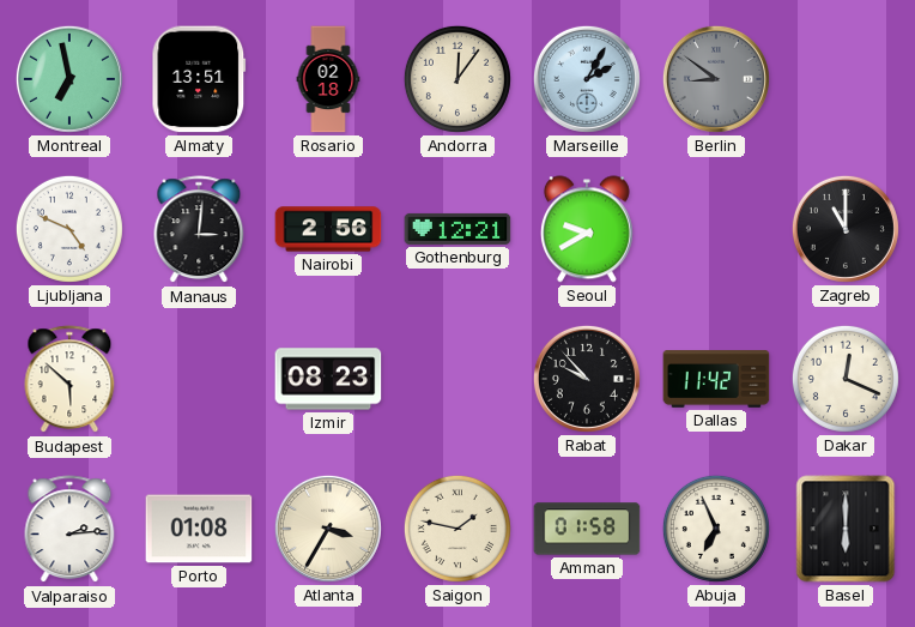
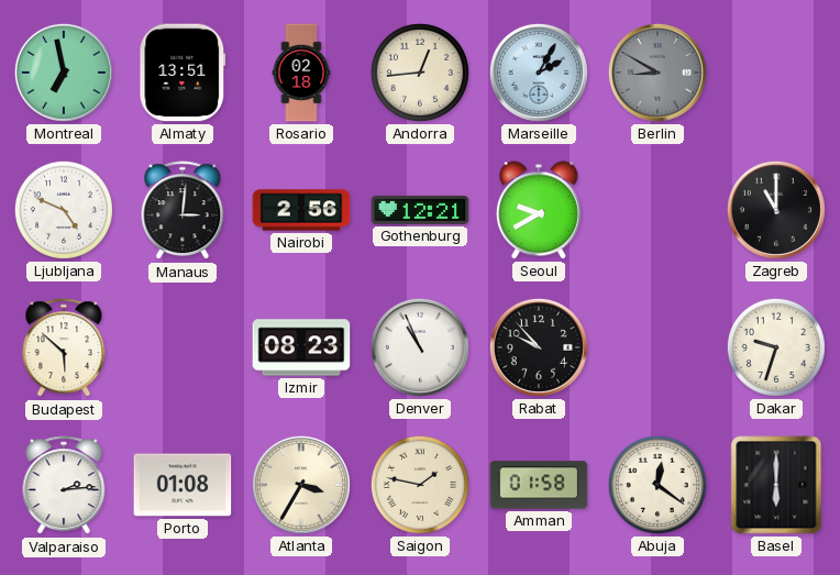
Andorra: 12:06 -> 12:44 (420, 73)
Berlin: 8:51 -> 8:50 (657, 73)
Denver: none -> 10:56 (420, 347)
Dallas: 11:42 -> none (716, 379)
Dakar: 12:19 -> 9:33 (776, 347)
Abuja: 6:56 -> 12:21 (657, 485)
